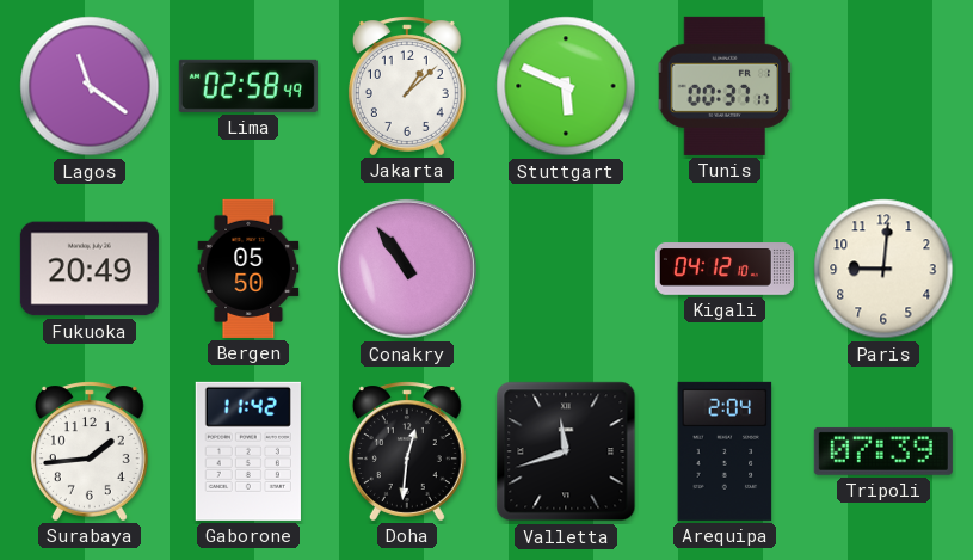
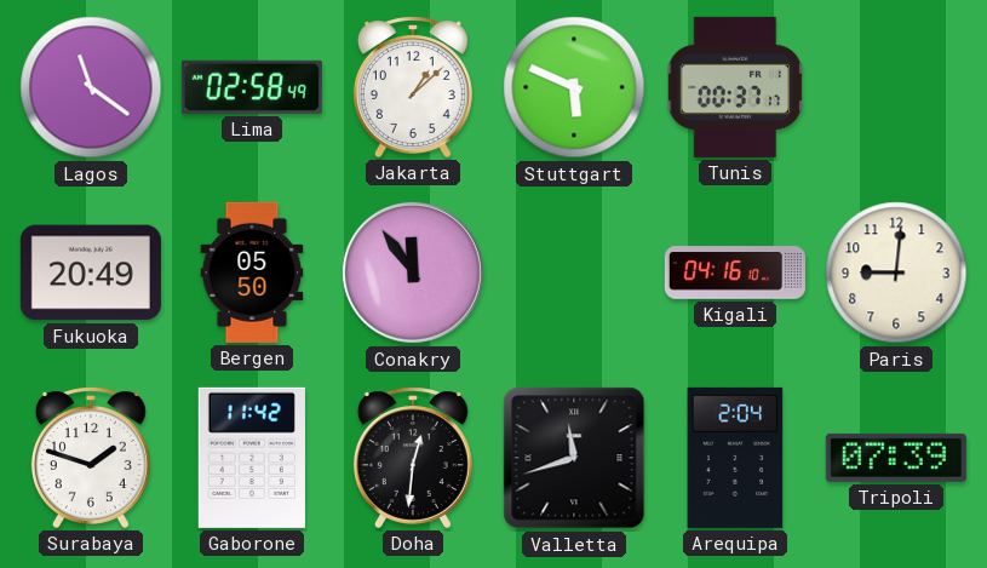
Conakry: 10:54 -> 11:54 (413, 272)
Kigali: 04:12 -> 04:16 (735, 272)
Surabaya: 1:44 -> 1:48 (91, 458)
